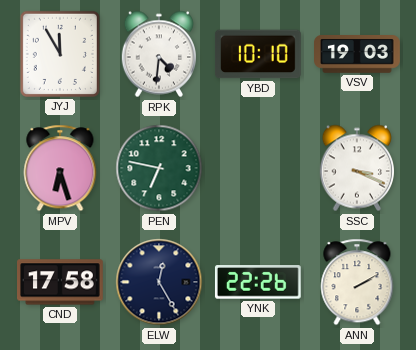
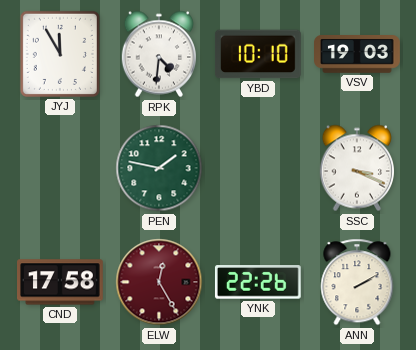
MPV: 6:27 -> none (60, 168)
PEN: 6:47 -> 1:47 (159, 168)
ELW dial: navy -> burgundy (159, 282)
